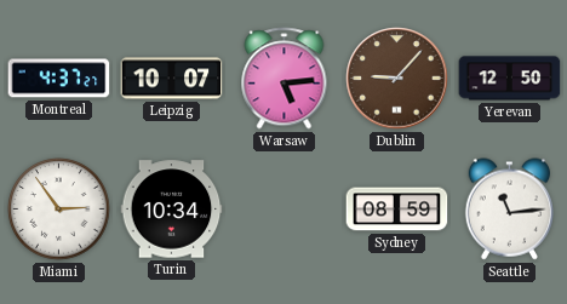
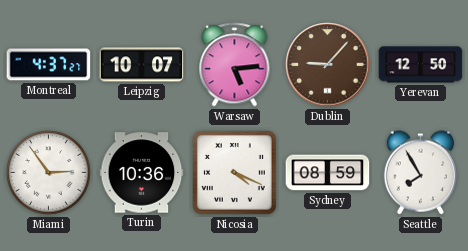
Turin: 10:34 -> 10:36 (142, 173)
Nicosia: none -> 4:19 (235, 173)
Seattle: 11:14 -> 7:55 (420, 173)
